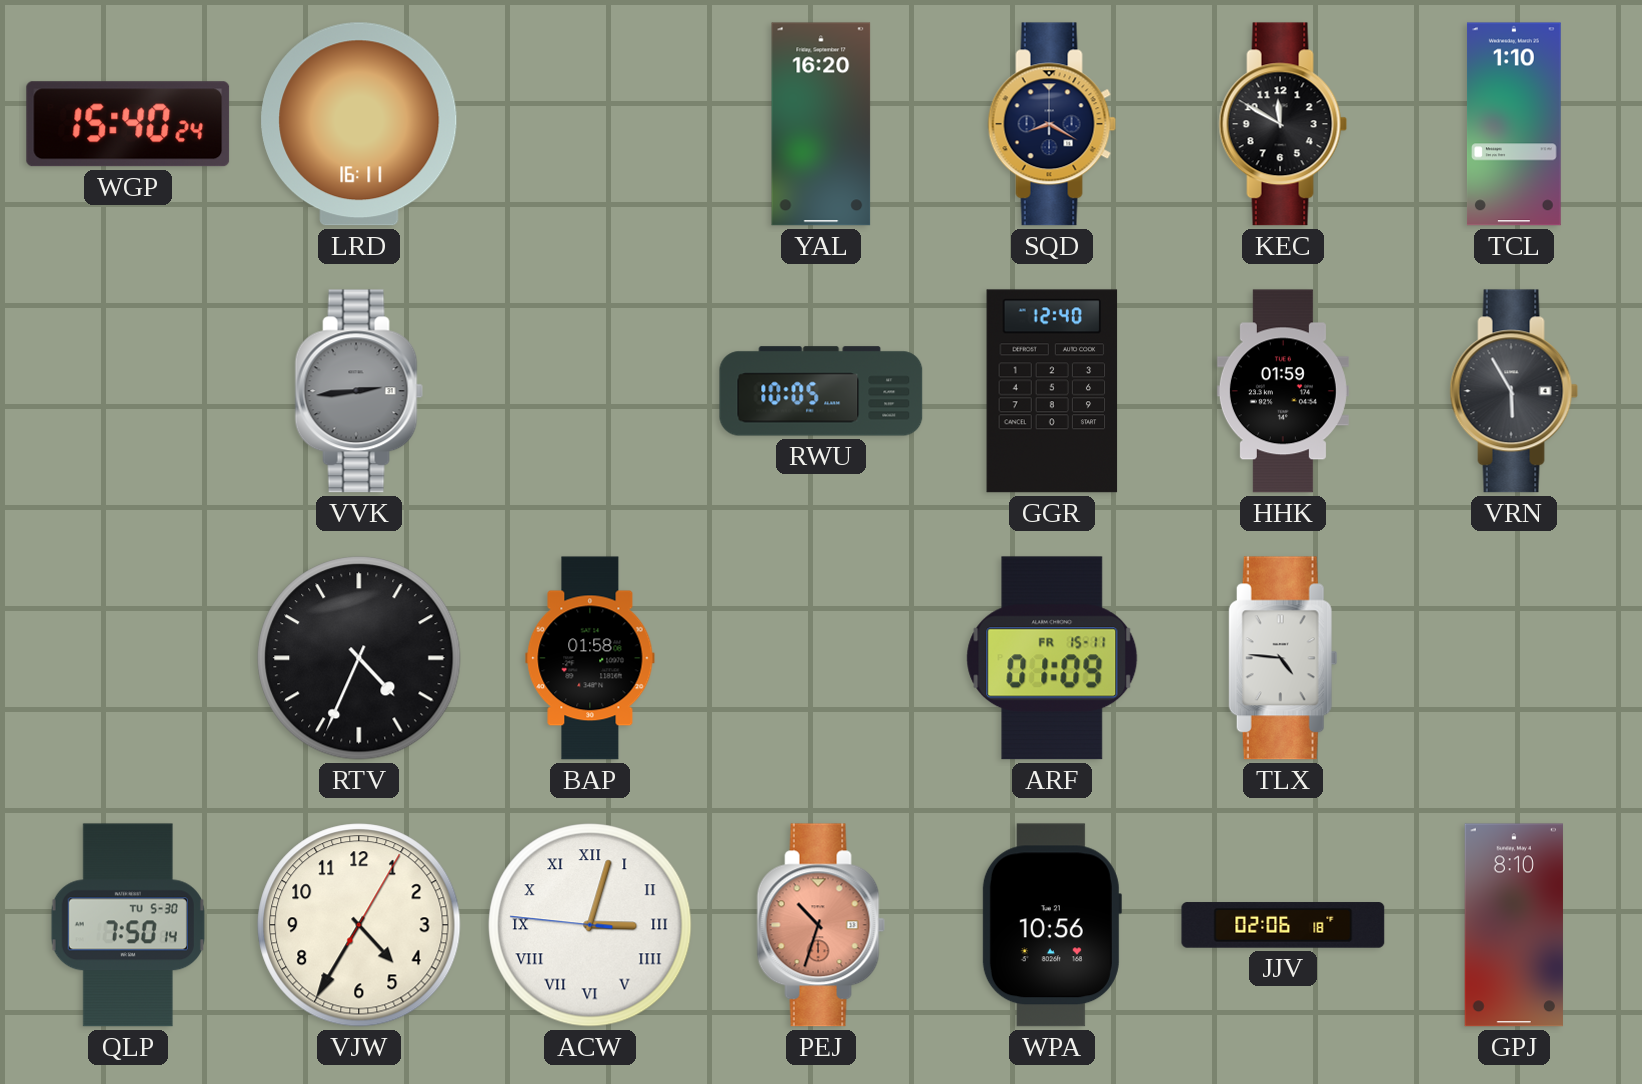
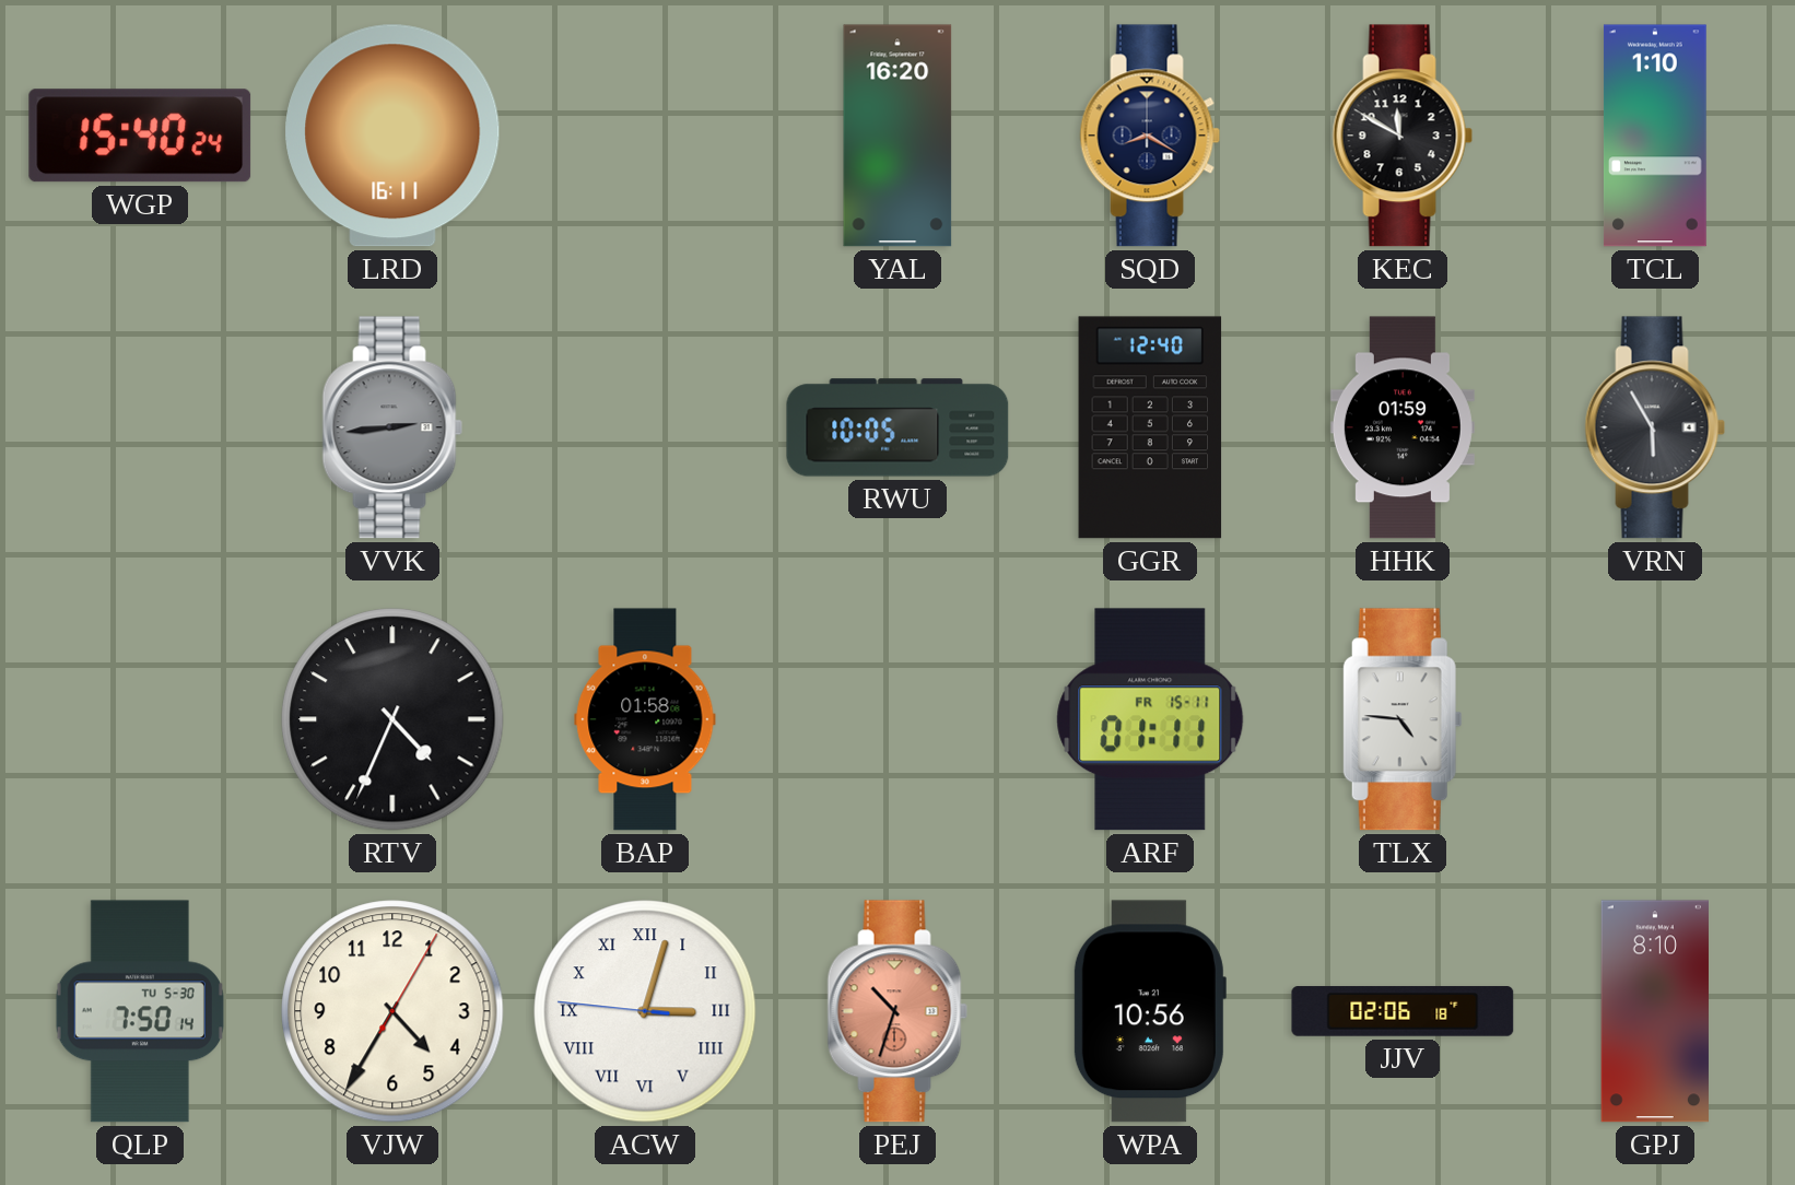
ARF: 01:09 -> 01:11 (1150, 719)
